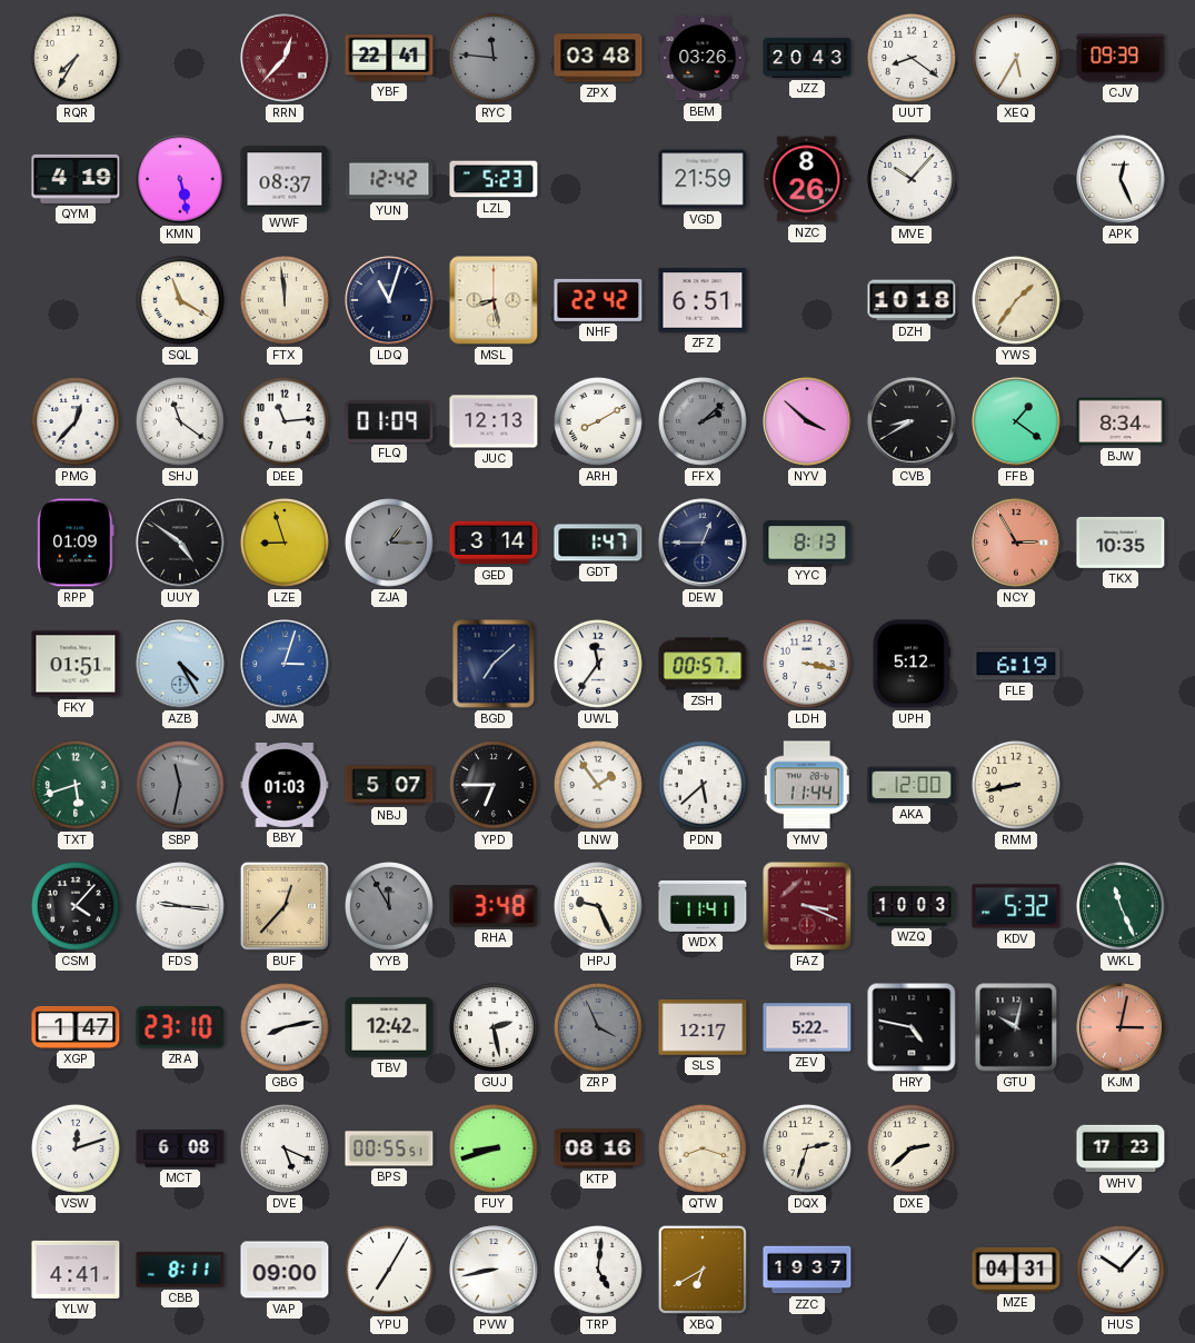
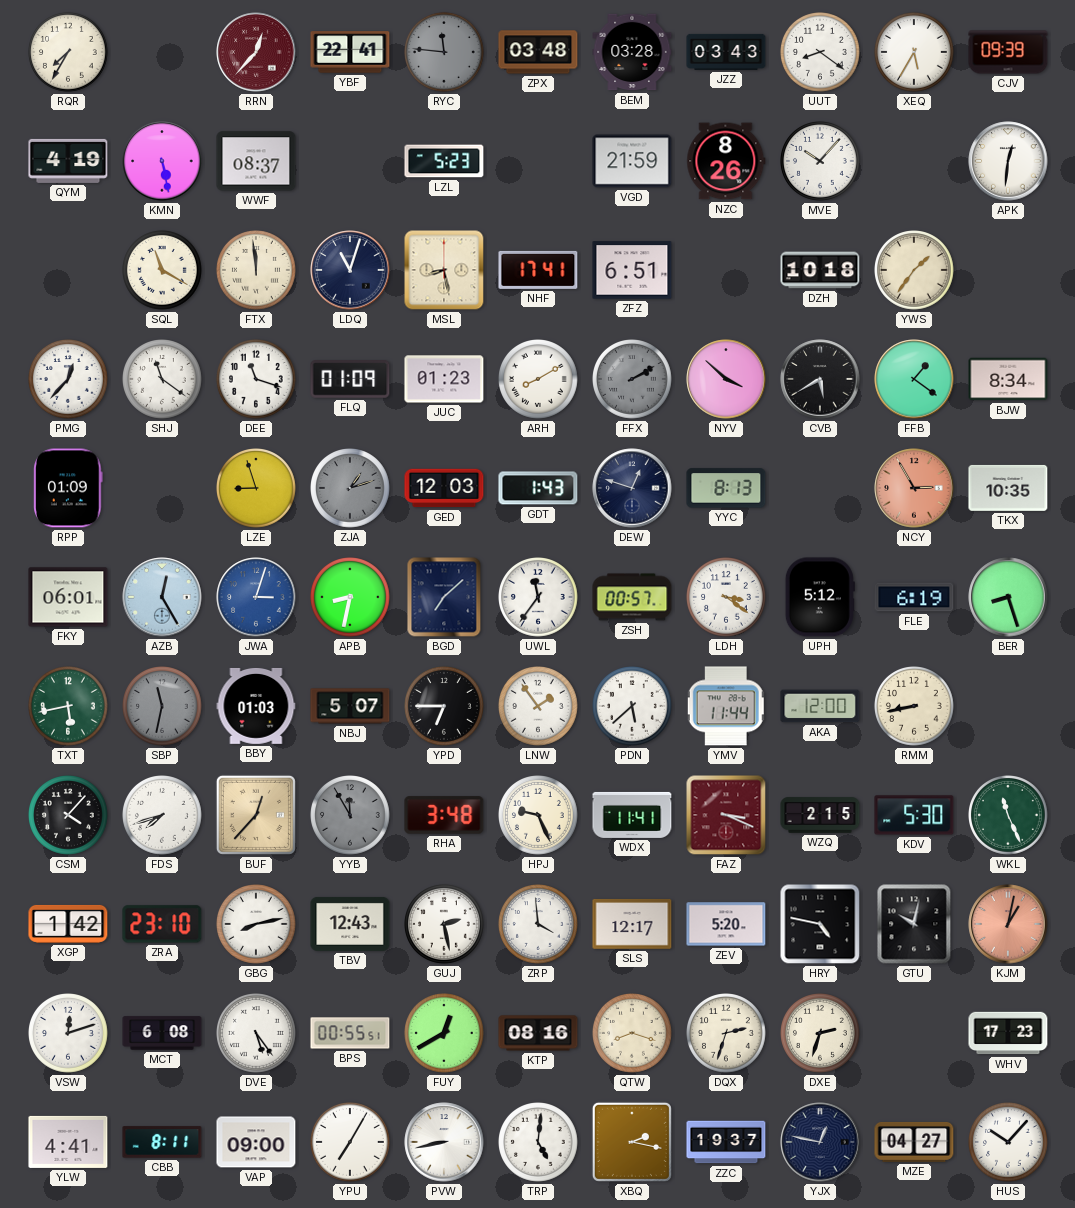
BEM: 03:26 -> 03:28 (632, 52)
JZZ: 20:43 -> 03:43 (726, 52)
YUN: 12:42 -> none (389, 179)
APK: 12:26 -> 12:31 (1008, 161)
NHF: 22:42 -> 17:41 (538, 270)
DEE: 11:14 -> 11:18 (257, 380)
JUC: 12:13 -> 01:23 (444, 379)
FFX: 2:08 -> 2:10 (633, 380)
CVB: 8:40 -> 5:40 (820, 379)
UUY: 4:51 -> none (180, 543)
ZJA: 1:15 -> 1:12 (351, 489)
GED: 3:14 -> 12:03 (444, 488)
GDT: 1:47 -> 1:43 (538, 488)
DEW: 12:45 -> 12:48 (632, 488)
FKY: 01:51 -> 06:01 (68, 597)
AZB: 4:25 -> 12:25 (162, 597)
APB: none -> 8:32 (351, 598)
LDH: 3:17 -> 3:21 (727, 598)
BER: none -> 8:27 (1008, 597)
TXT: 5:42 -> 5:43 (69, 707)
FDS: 9:16 -> 7:42 (163, 816)
WZQ: 10:03 -> 2:15 (820, 815)
KDV: 5:32 -> 5:30 (914, 815)
XGP: 1:47 -> 1:42 (68, 924)
TBV: 12:42 -> 12:43 (350, 924)
ZRP: 3:56 -> 3:59 (539, 925)
ZRP dial: grey -> white (539, 925)
ZEV: 5:22 -> 5:20 (726, 924)
KJM: 3:02 -> 1:02 (1008, 924)
DVE: 5:19 -> 5:24 (257, 1034)
FUY: 8:42 -> 12:40 (445, 1034)
DXE: 2:38 -> 2:33 (821, 1034)
XBQ: 6:40 -> 2:17 (632, 1142)
YJX: none -> 12:47 (820, 1142)
MZE: 04:31 -> 04:27 (914, 1142)
